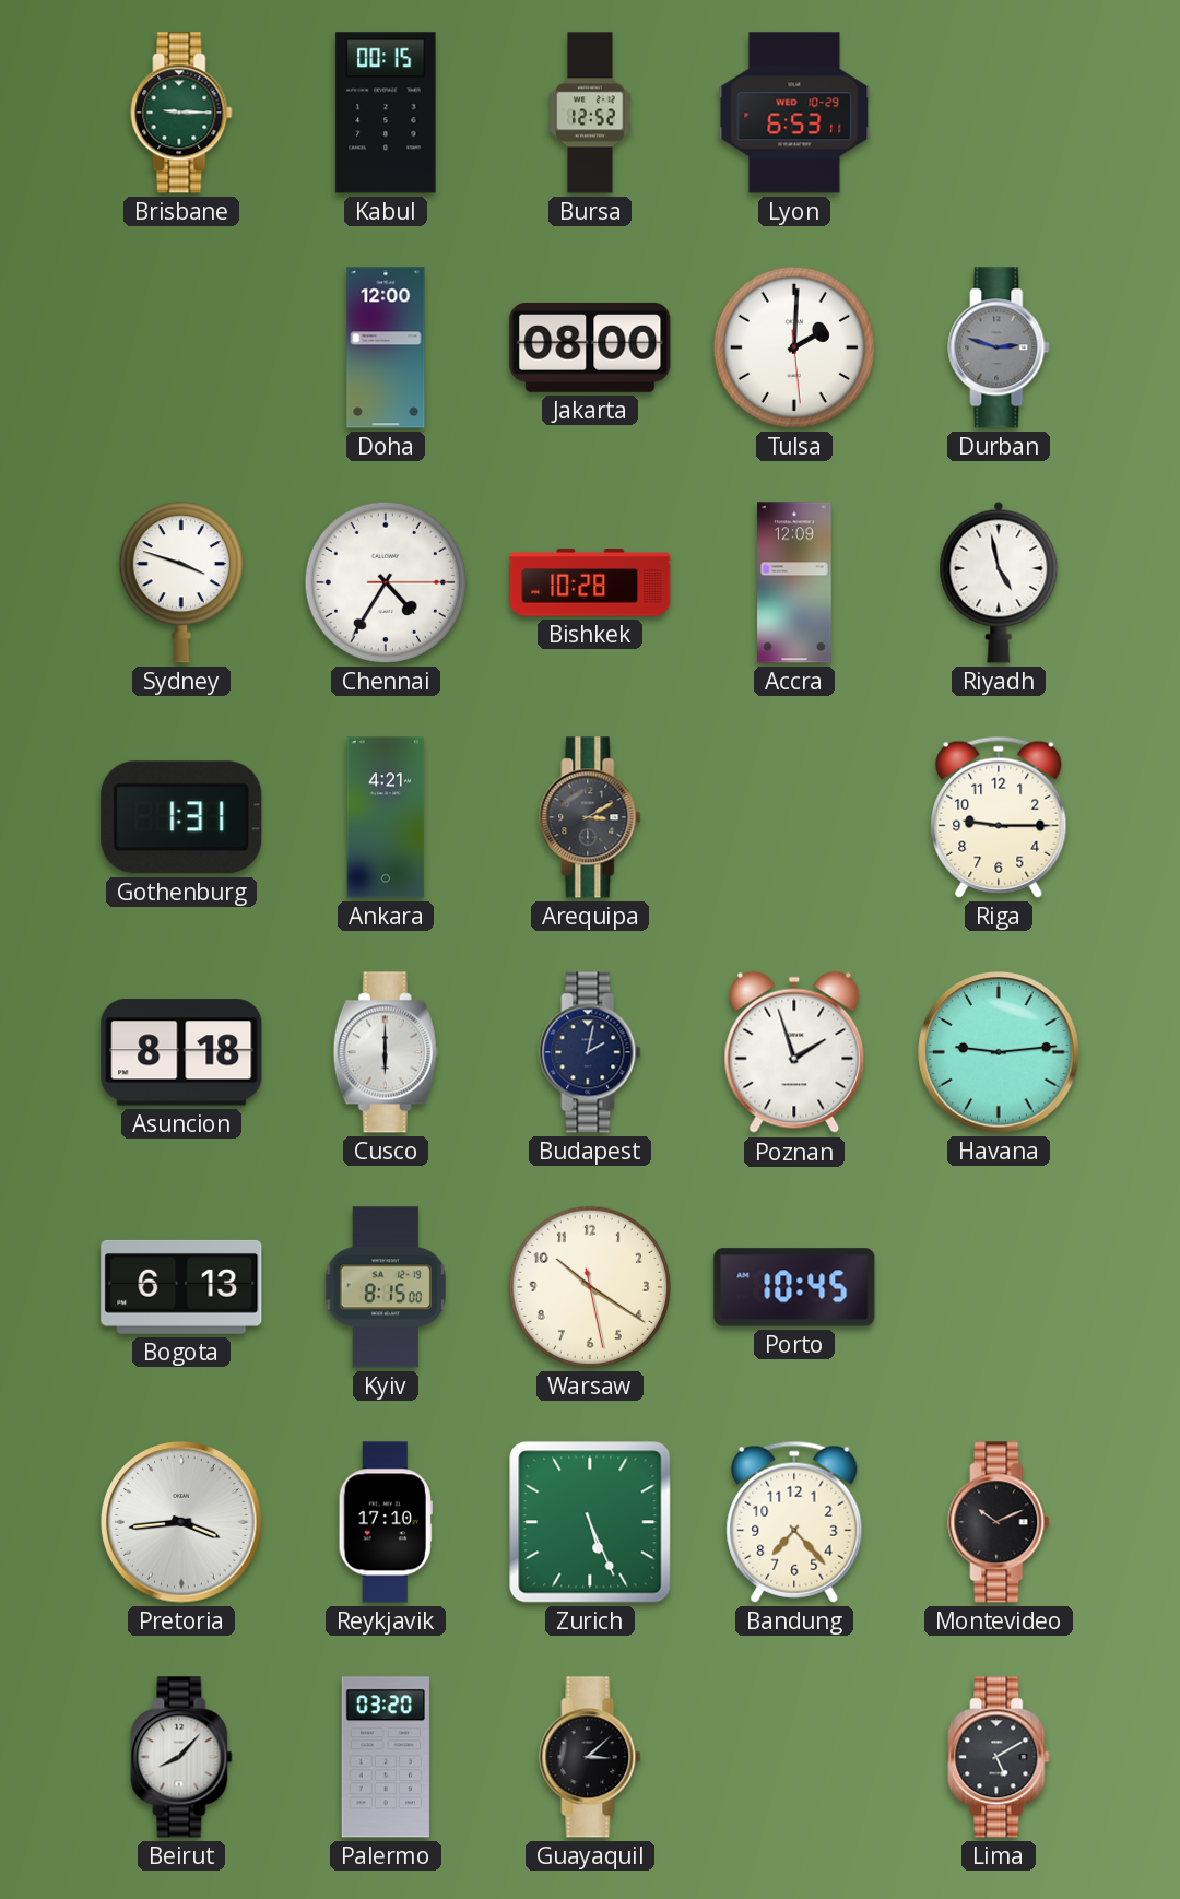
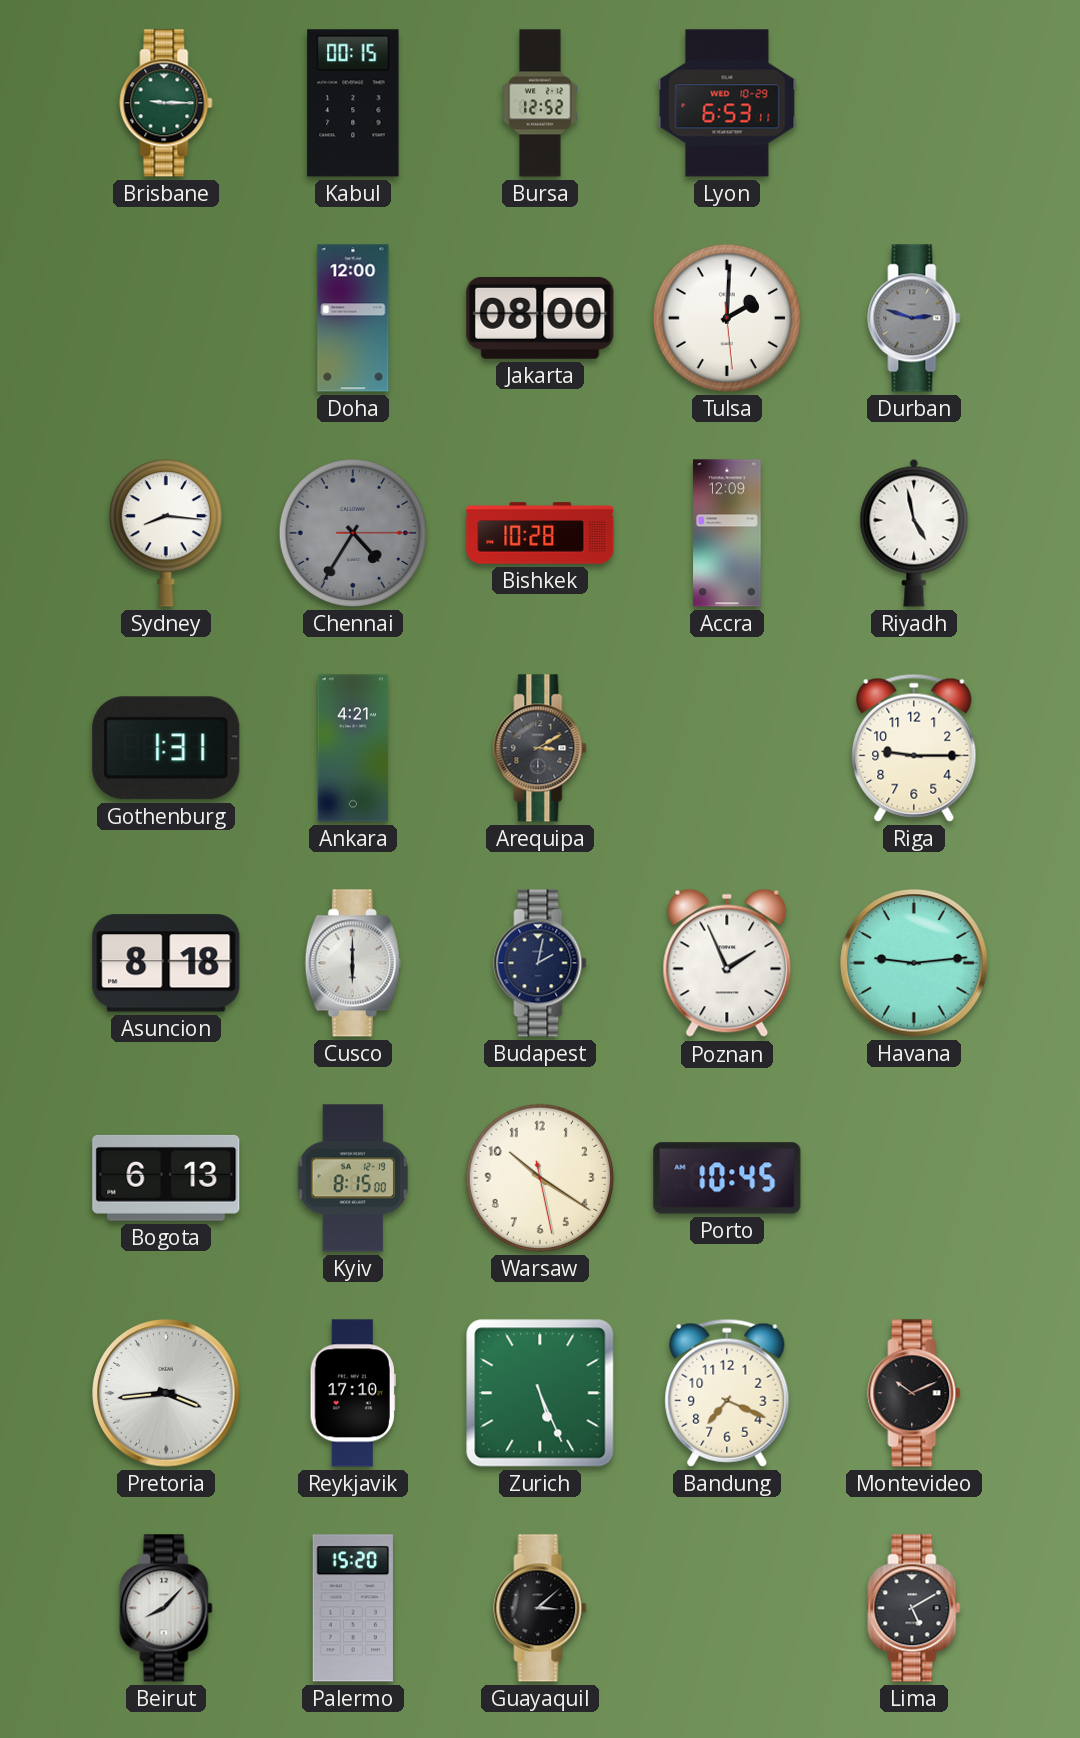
Sydney: 3:48 -> 8:16 (166, 533)
Chennai dial: white -> grey (353, 533)
Poznan: 1:57 -> 1:56 (727, 963)
Bandung: 7:23 -> 7:19 (727, 1393)
Palermo: 03:20 -> 15:20 (353, 1608)
